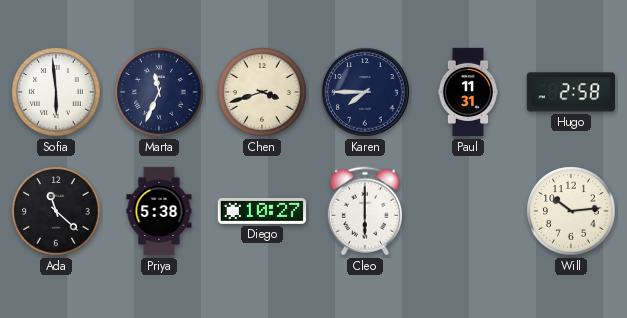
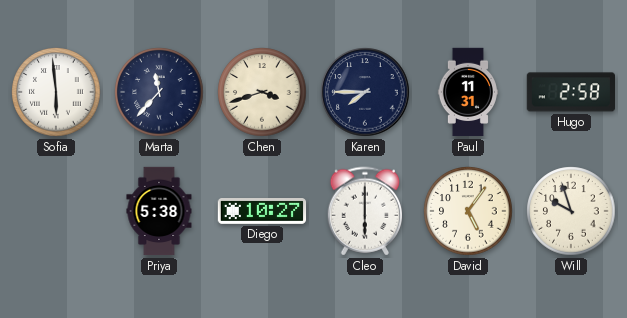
Marta: 11:34 -> 11:37 (159, 92)
Ada: 11:22 -> none (56, 211)
David: none -> 5:06 (468, 211)
Will: 10:14 -> 9:57 (571, 211)
